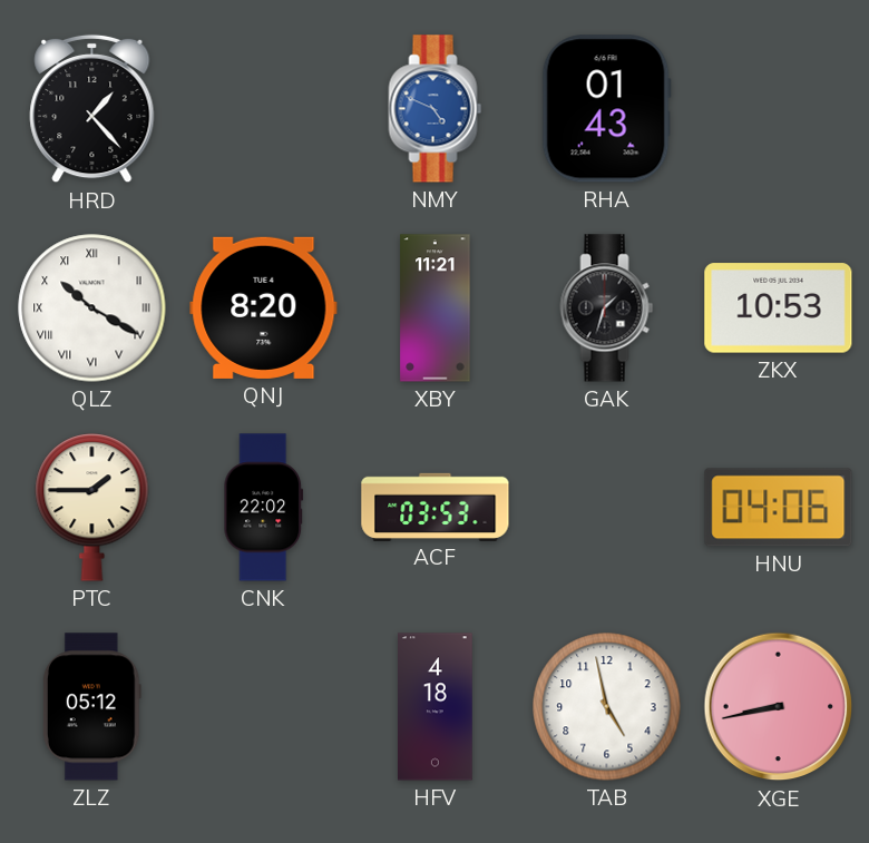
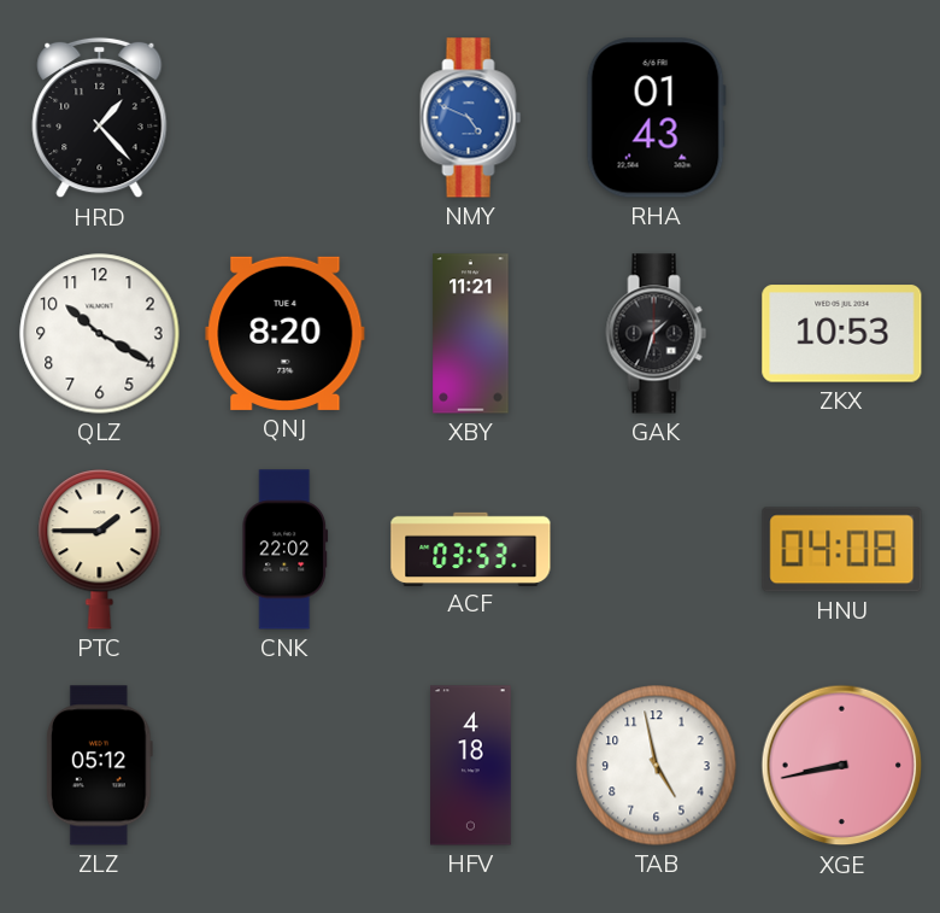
QLZ numerals: Roman -> Arabic (100, 334)
HNU: 04:06 -> 04:08 (842, 550)
